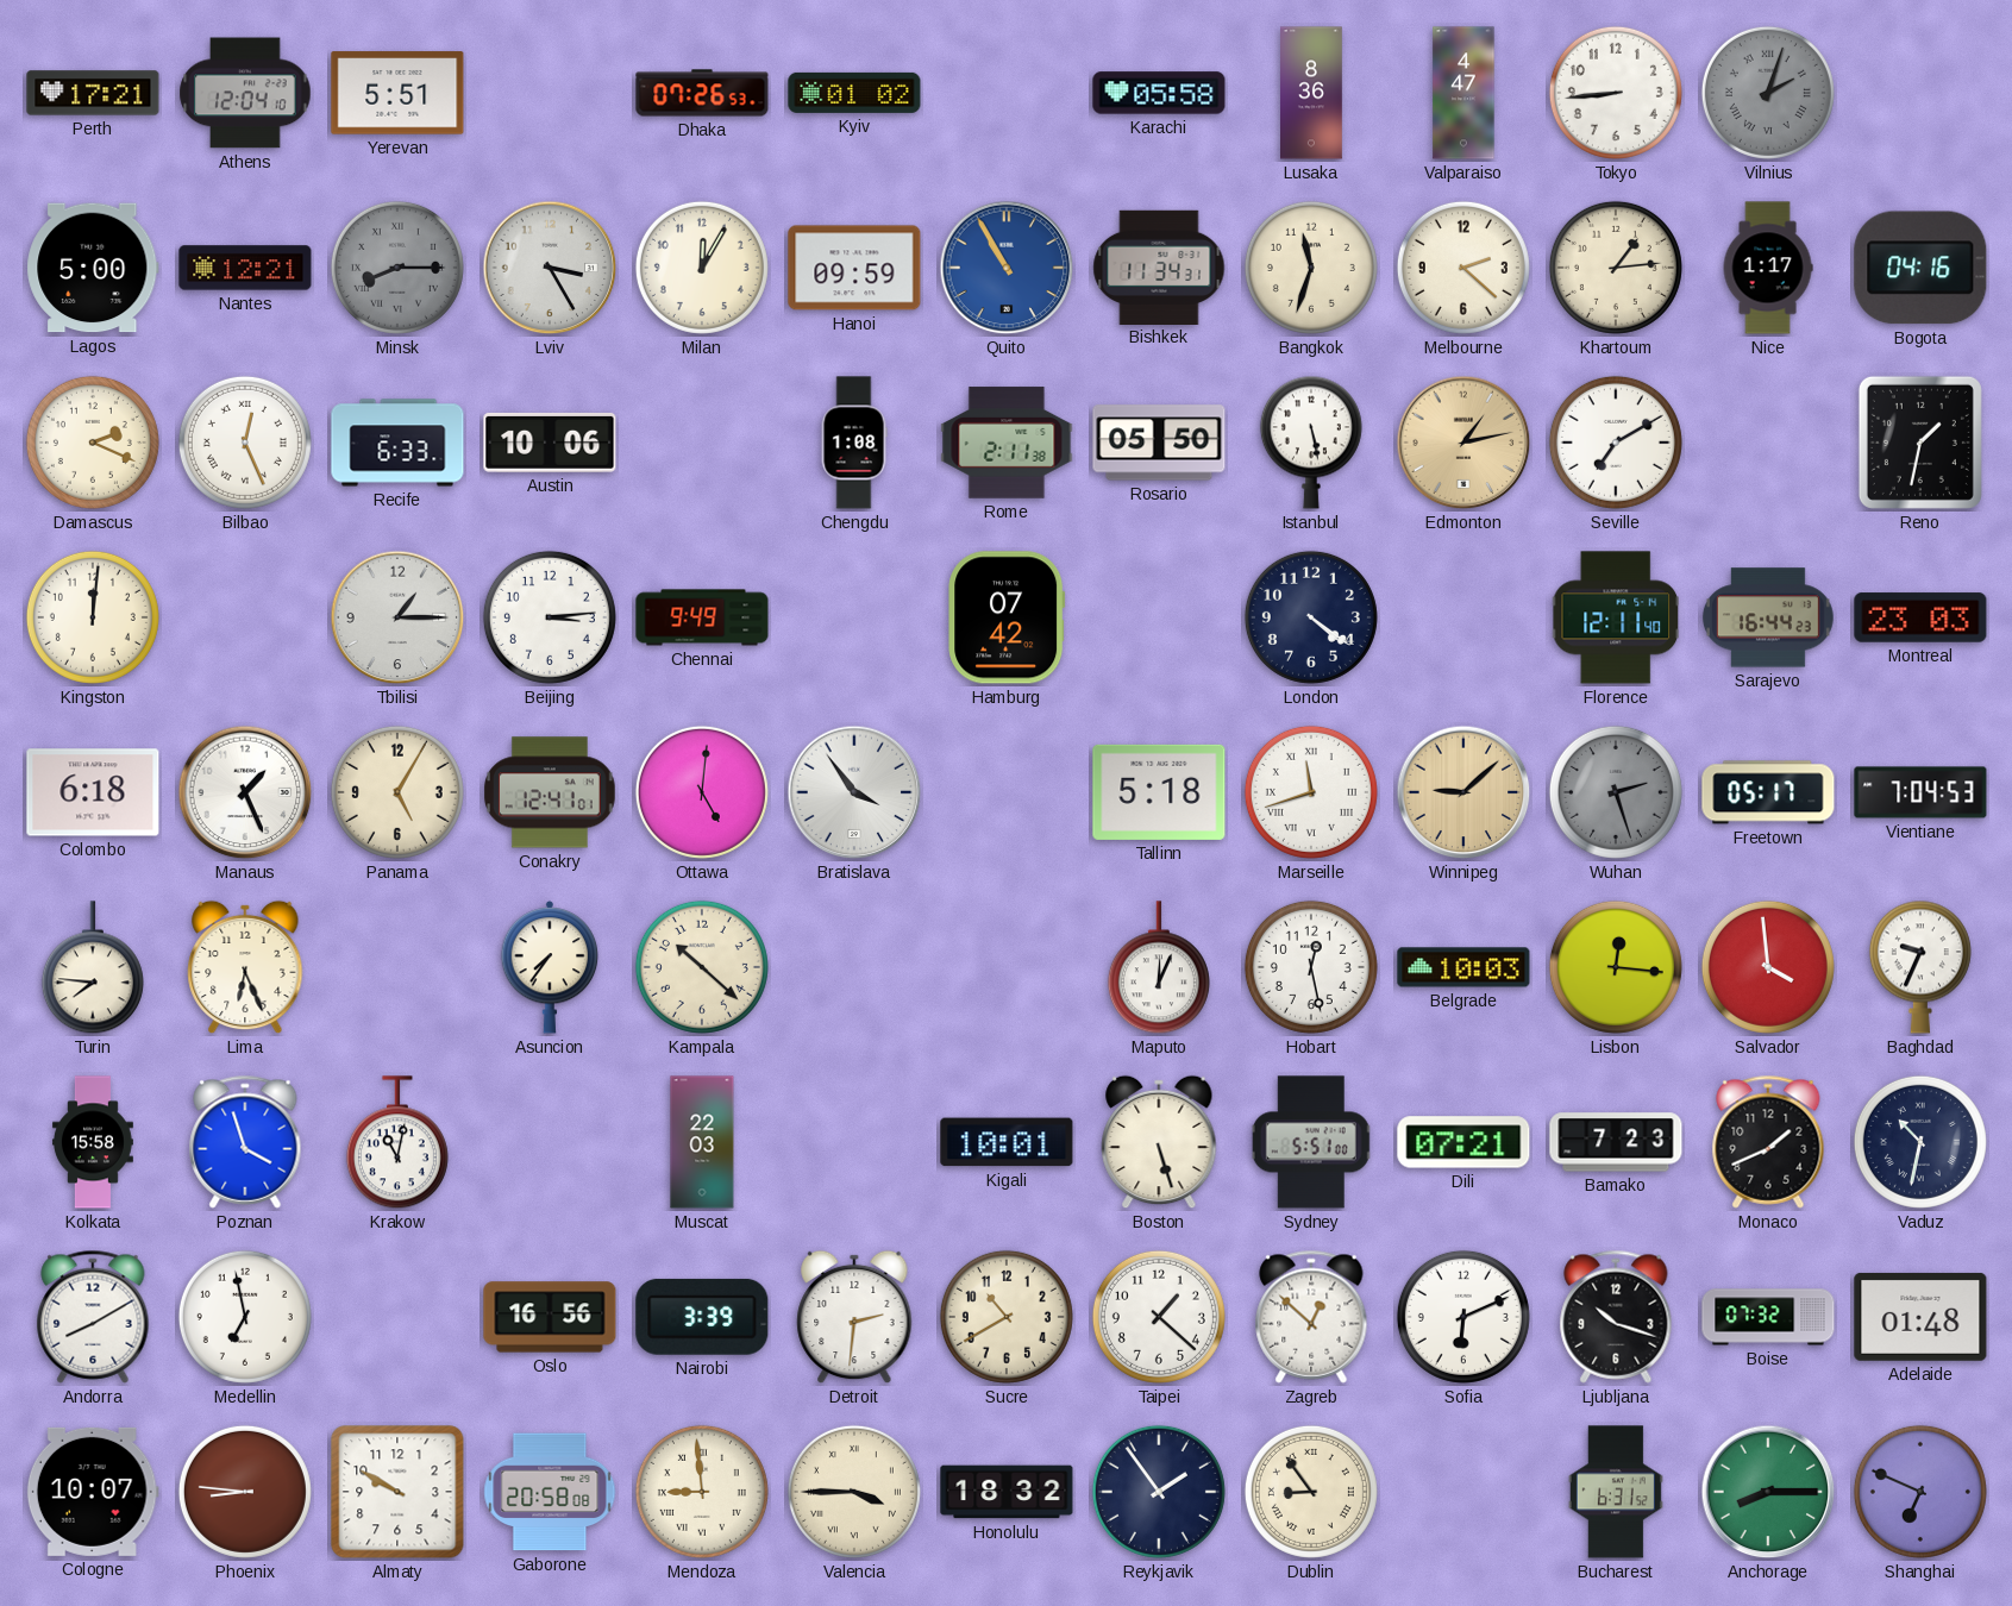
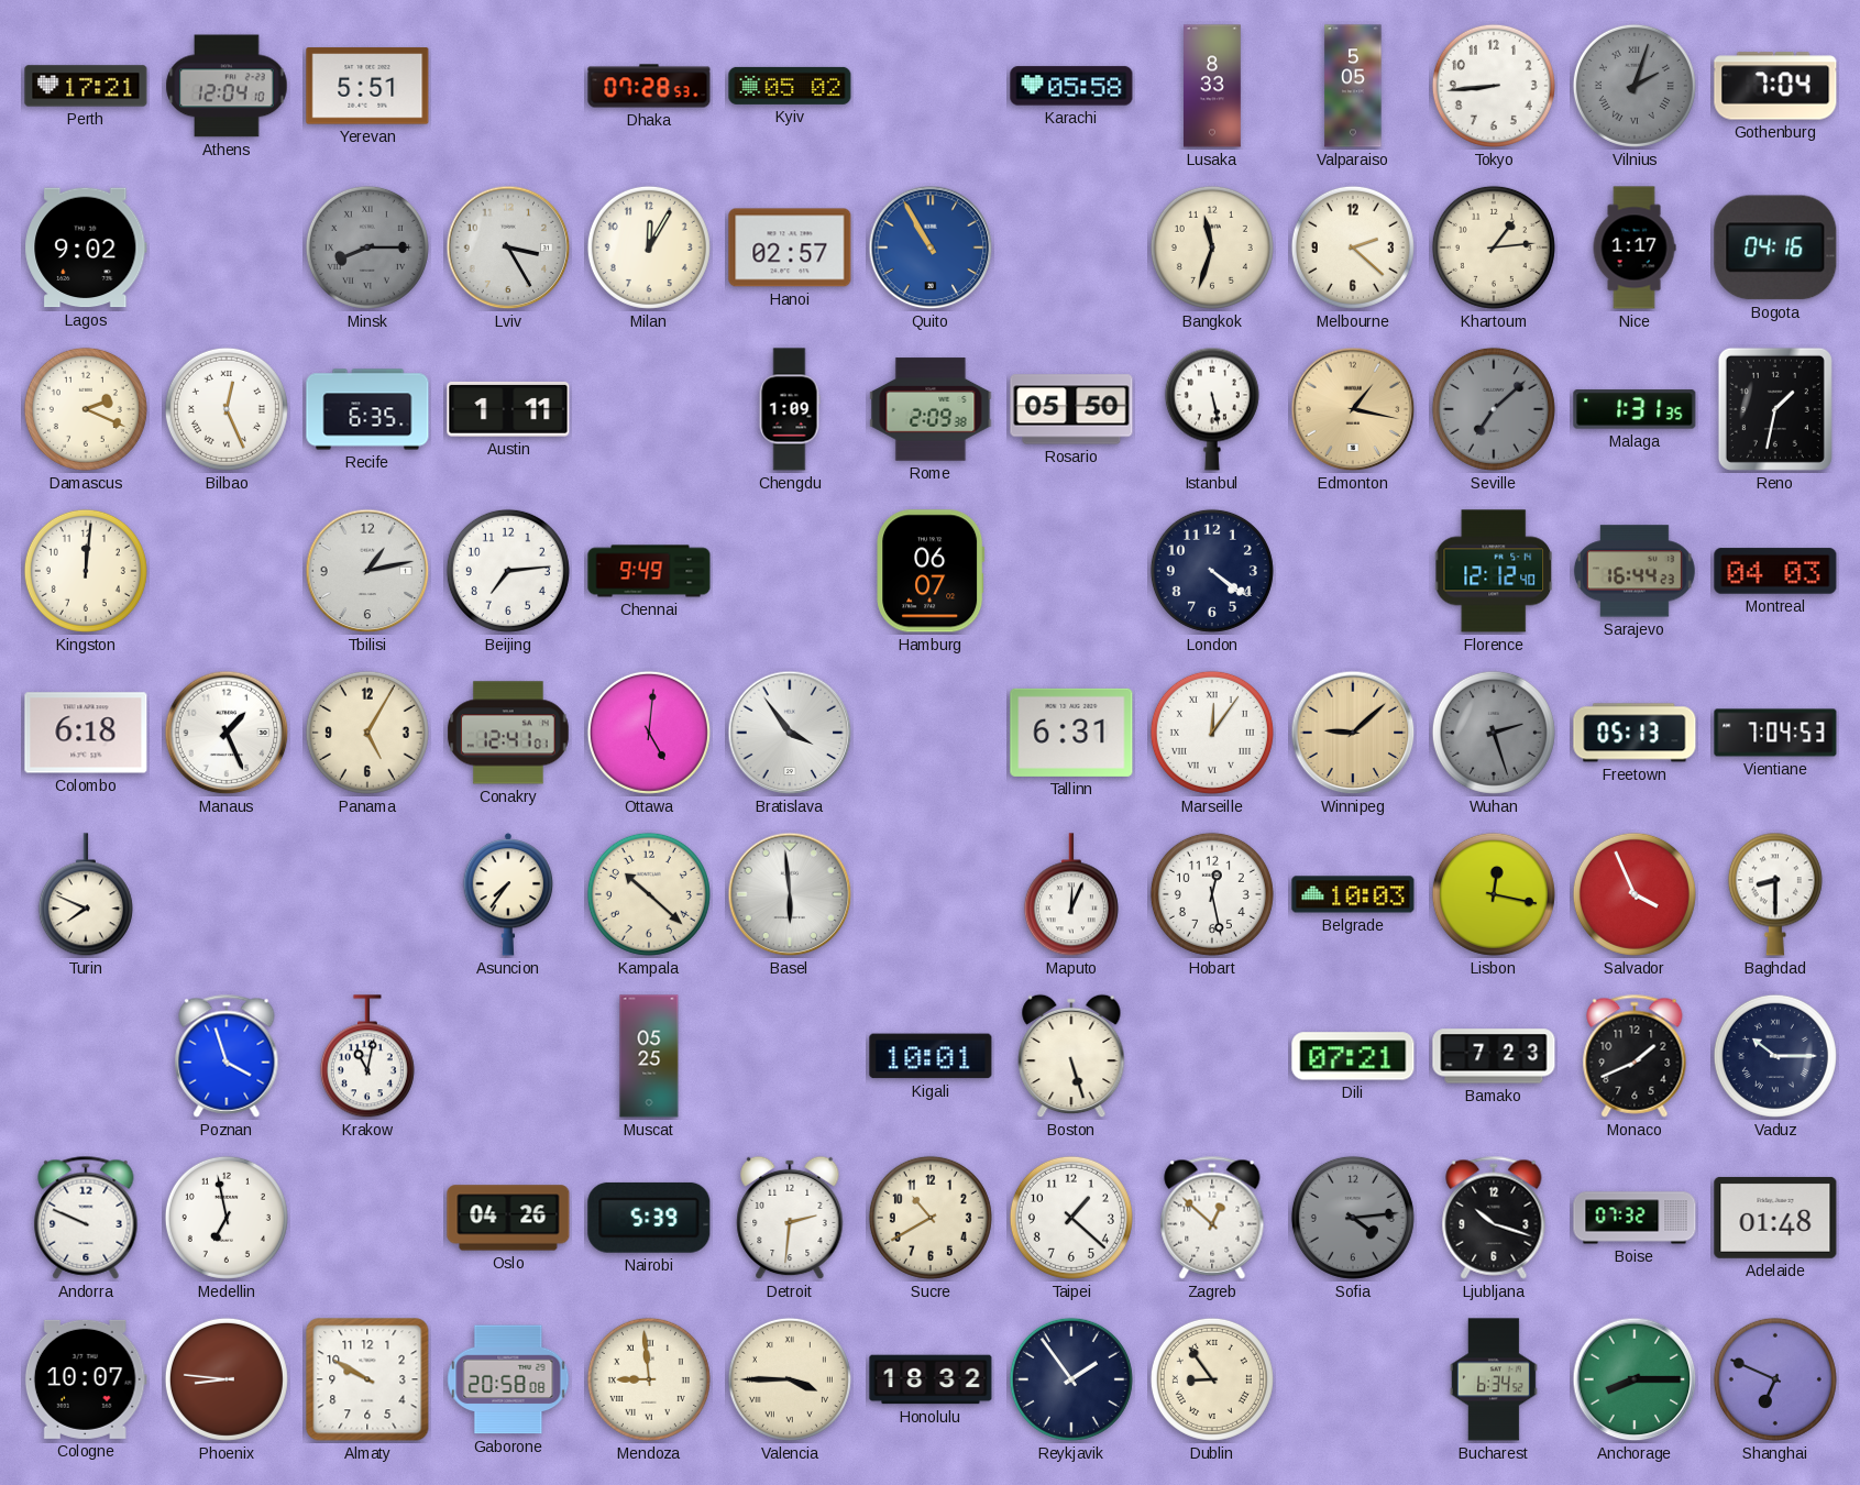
Dhaka: 07:26 -> 07:28 (649, 86)
Kyiv: 01:02 -> 05:02 (790, 86)
Lusaka: 8:36 -> 8:33 (1213, 86)
Valparaiso: 4:47 -> 5:05 (1353, 86)
Gothenburg: none -> 7:04 (1775, 86)
Lagos: 5:00 -> 9:02 (86, 248)
Nantes: 12:21 -> none (245, 268)
Hanoi: 09:59 -> 02:57 (790, 248)
Bishkek: 11:34 -> none (1159, 266)
Recife: 6:33 -> 6:35 (367, 409)
Austin: 10:06 -> 1:11 (508, 409)
Chengdu: 1:08 -> 1:09 (790, 409)
Rome: 2:11 -> 2:09 (931, 409)
Edmonton: 1:13 -> 1:17 (1353, 409)
Seville: 7:10 -> 7:08 (1494, 409)
Seville dial: white -> grey (1494, 409)
Malaga: none -> 1:31 (1635, 409)
Tbilisi: 1:15 -> 1:13 (367, 571)
Beijing: 3:14 -> 7:14 (508, 571)
Hamburg: 07:42 -> 06:07 (931, 571)
Florence: 12:11 -> 12:12 (1494, 571)
Montreal: 23:03 -> 04:03 (1775, 571)
Tallinn: 5:18 -> 6:31 (1071, 733)
Marseille: 11:42 -> 12:06 (1212, 733)
Freetown: 05:17 -> 05:13 (1635, 733)
Turin: 7:46 -> 7:49 (86, 895)
Lima: 6:26 -> none (245, 967)
Basel: none -> 5:59 (790, 894)
Lisbon: 12:16 -> 12:17 (1494, 894)
Salvador: 3:59 -> 3:56 (1635, 894)
Baghdad: 9:34 -> 8:30 (1775, 894)
Kolkata: 15:58 -> none (93, 1142)
Muscat: 22:03 -> 05:25 (649, 1056)
Sydney: 5:51 -> none (1311, 1142)
Vaduz: 10:32 -> 10:15 (1775, 1056)
Andorra: 8:10 -> 9:49 (86, 1218)
Oslo: 16:56 -> 04:26 (508, 1218)
Nairobi: 3:39 -> 5:39 (649, 1218)
Sofia: 6:11 -> 4:14 (1353, 1218)
Sofia dial: white -> grey (1353, 1218)
Bucharest: 6:31 -> 6:34 (1494, 1379)
